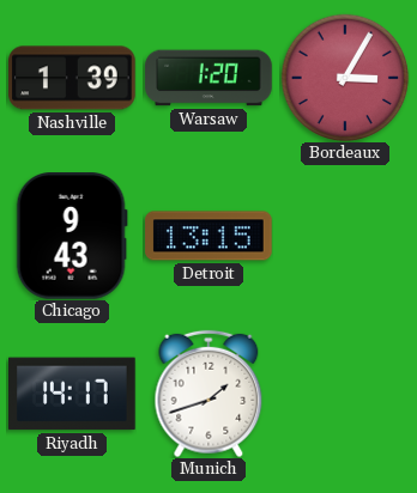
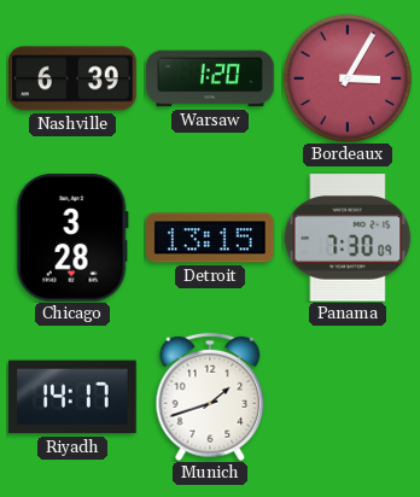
Nashville: 1:39 -> 6:39 (74, 78)
Chicago: 9:43 -> 3:28 (72, 239)
Panama: none -> 7:30 (348, 239)
